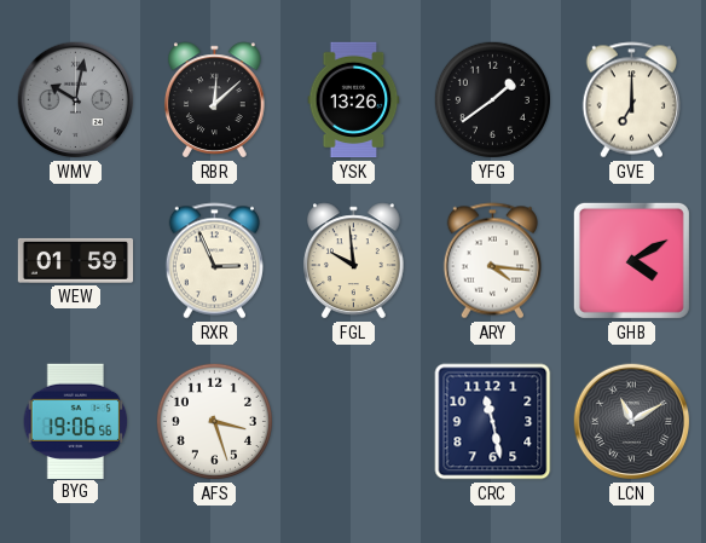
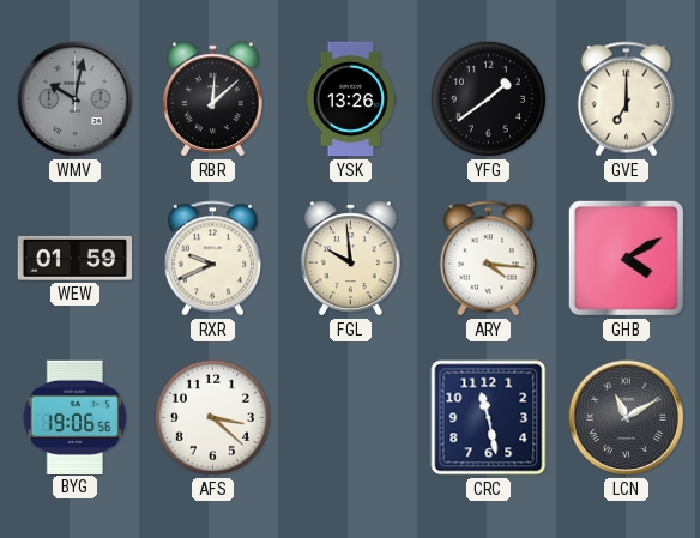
RXR: 2:56 -> 9:41 (212, 259)
AFS: 3:27 -> 3:22 (212, 417)
